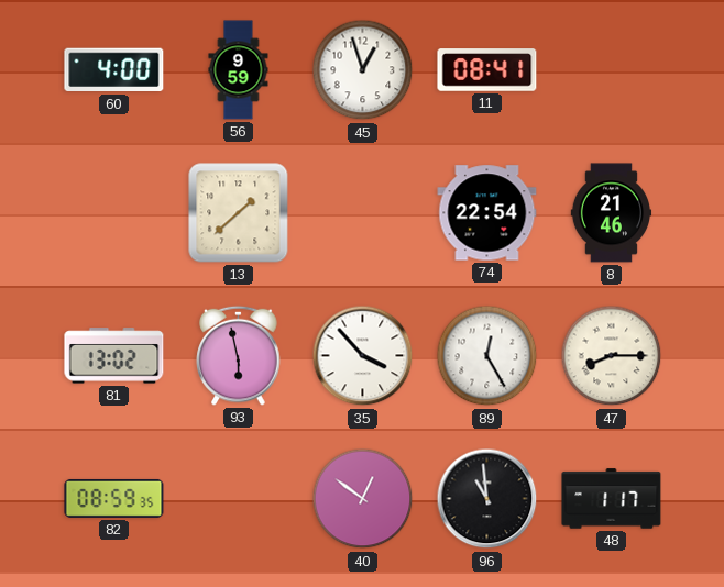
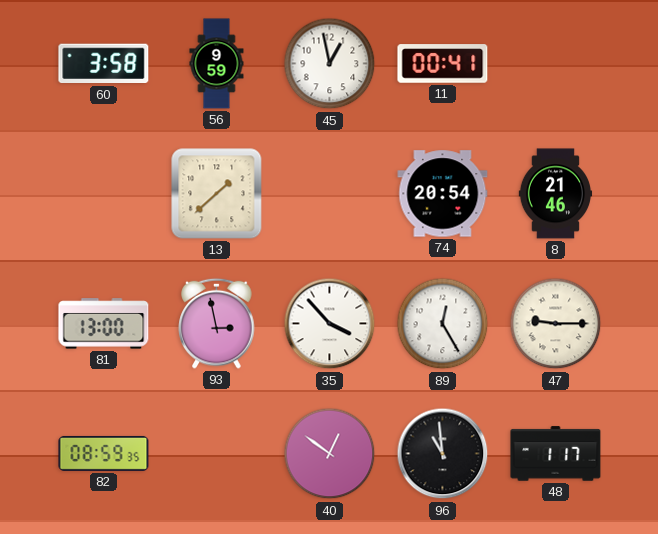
60: 4:00 -> 3:58 (104, 64)
45: 12:57 -> 12:58 (330, 64)
11: 08:41 -> 00:41 (443, 64)
74: 22:54 -> 20:54 (443, 194)
81: 13:02 -> 13:00 (104, 324)
93: 5:58 -> 2:58 (217, 323)
47: 8:15 -> 9:15 (556, 324)
